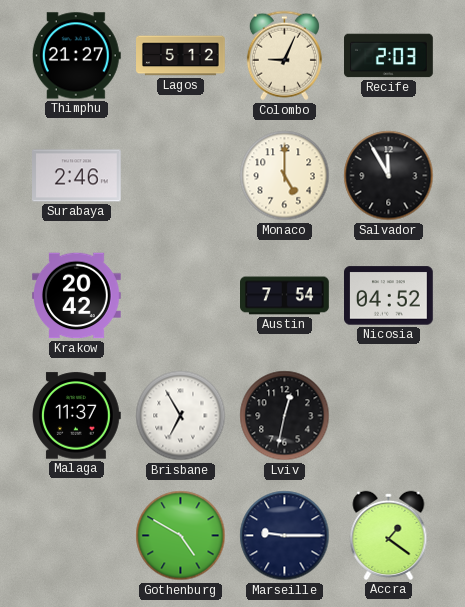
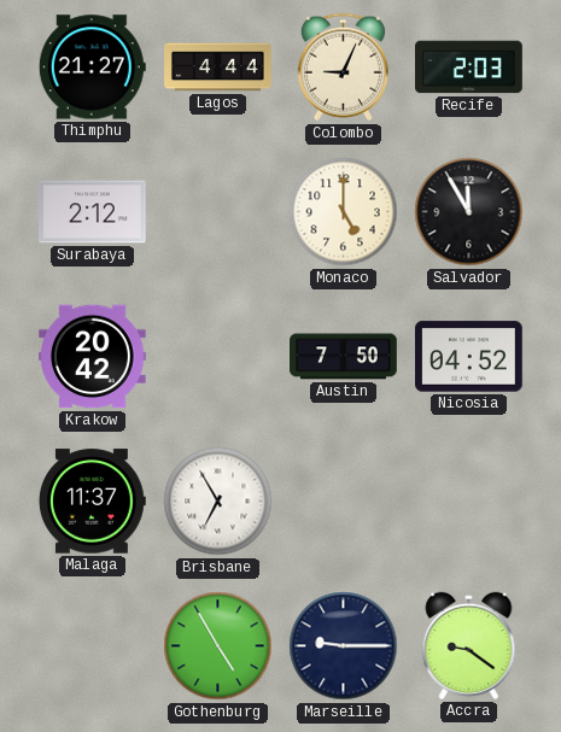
Lagos: 5:12 -> 4:44 (218, 68)
Surabaya: 2:46 -> 2:12 (93, 212)
Austin: 7:54 -> 7:50 (344, 357)
Lviv: 12:32 -> none (285, 416)
Gothenburg: 4:50 -> 4:55 (218, 646)
Accra: 1:21 -> 9:21 (469, 645)
